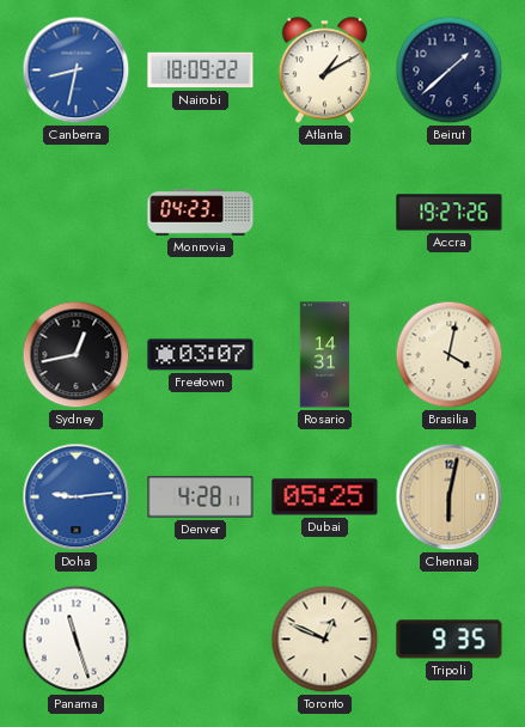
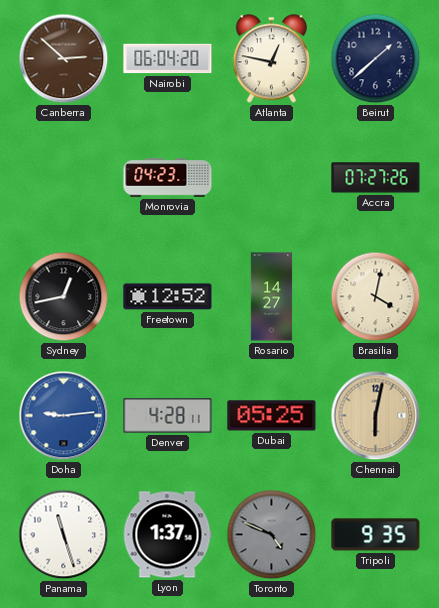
Canberra: 8:32 -> 2:52 (64, 59)
Canberra dial: blue -> brown (64, 59)
Nairobi: 18:09 -> 06:04 (168, 59)
Atlanta: 1:10 -> 12:47 (272, 59)
Accra: 19:27 -> 07:27 (376, 178)
Freetown: 03:07 -> 12:52 (168, 297)
Rosario: 14:31 -> 14:27 (272, 297)
Lyon: none -> 1:37 (167, 535)
Toronto: 12:49 -> 4:49 (272, 535)
Toronto dial: cream -> grey (272, 535)
